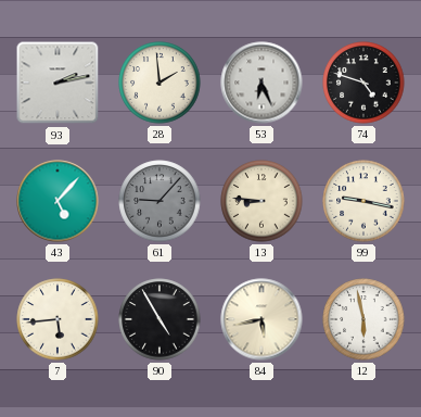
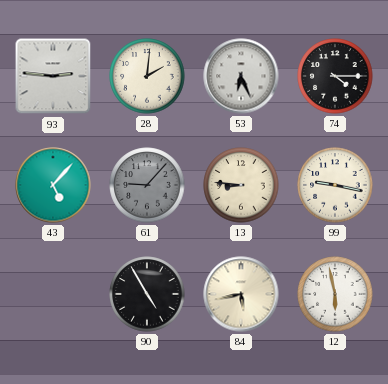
93: 2:13 -> 2:46 (53, 76)
28: 1:59 -> 2:01 (147, 76)
74: 4:48 -> 4:15 (335, 76)
7: 5:44 -> none (58, 319)
